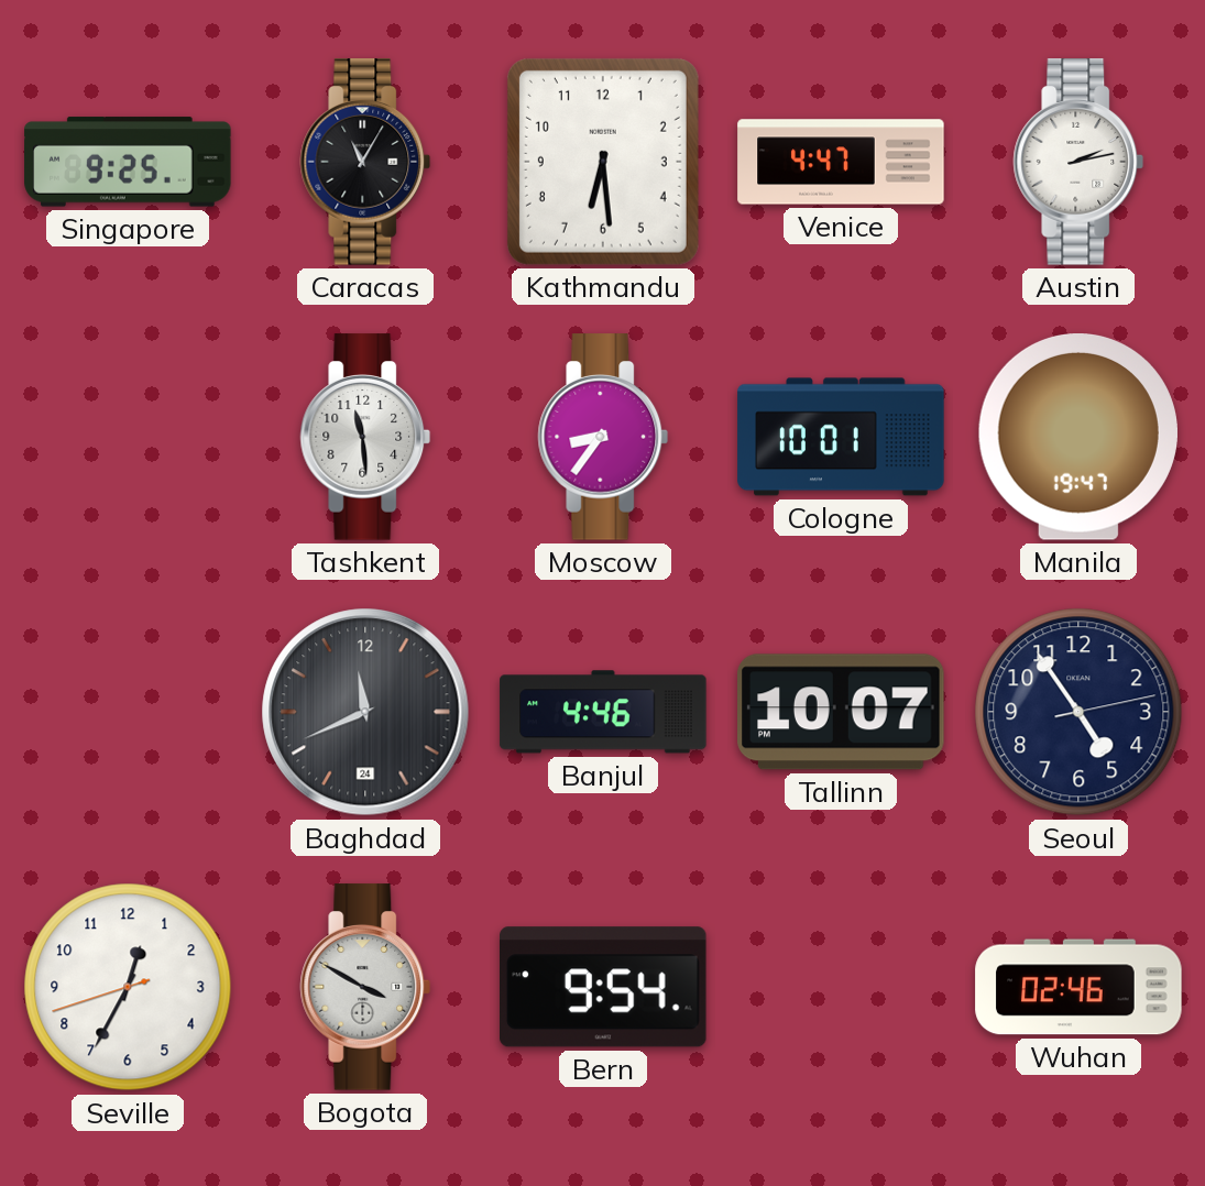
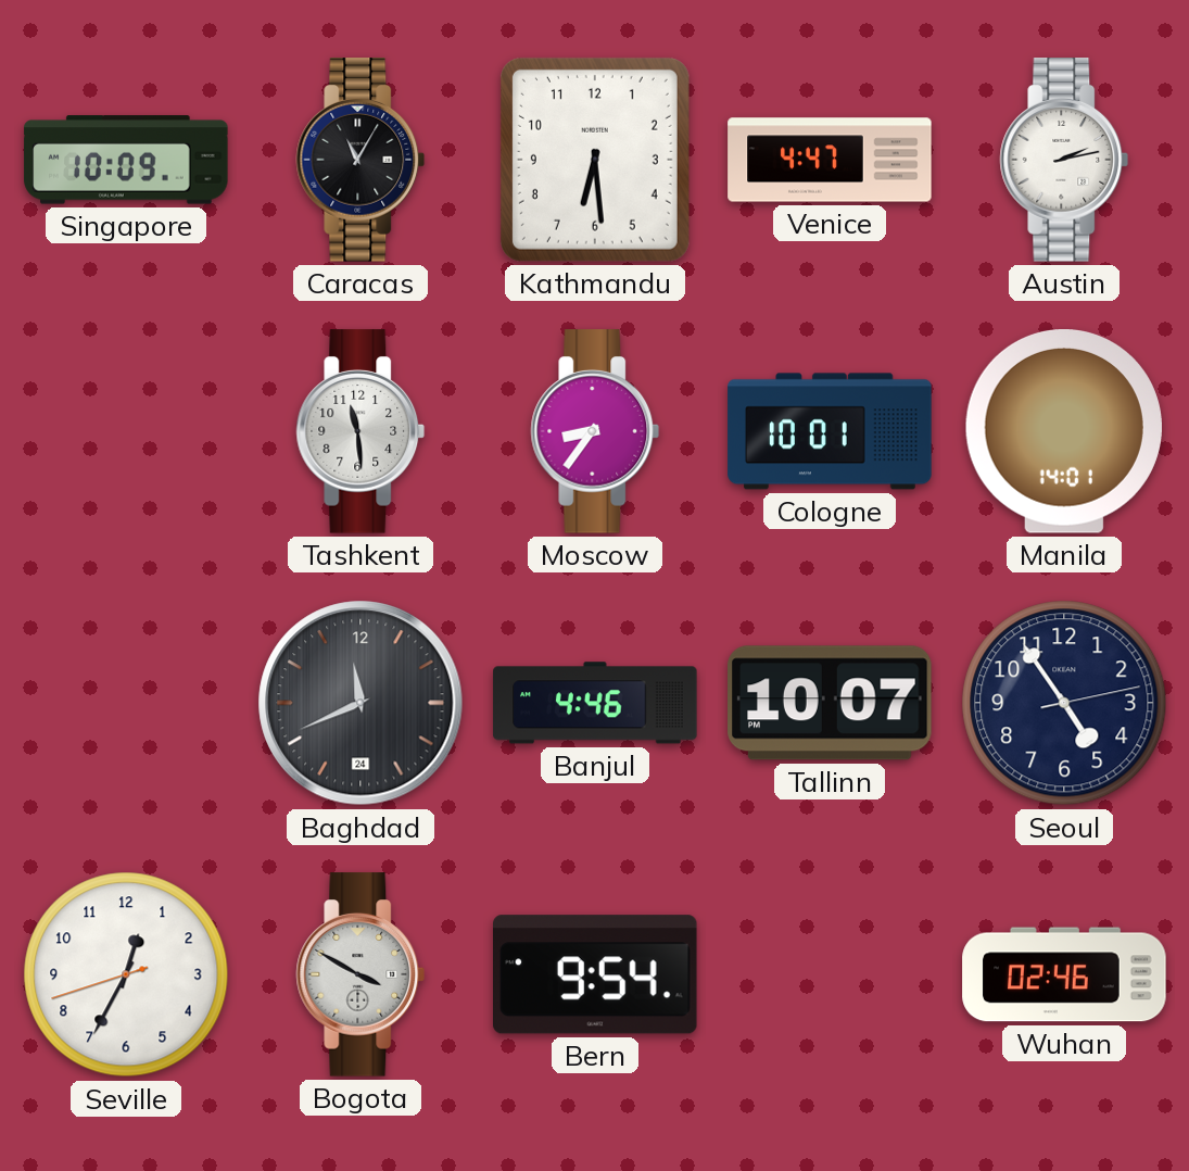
Singapore: 9:25 -> 10:09 (126, 160)
Manila: 19:47 -> 14:01 (1064, 432)
